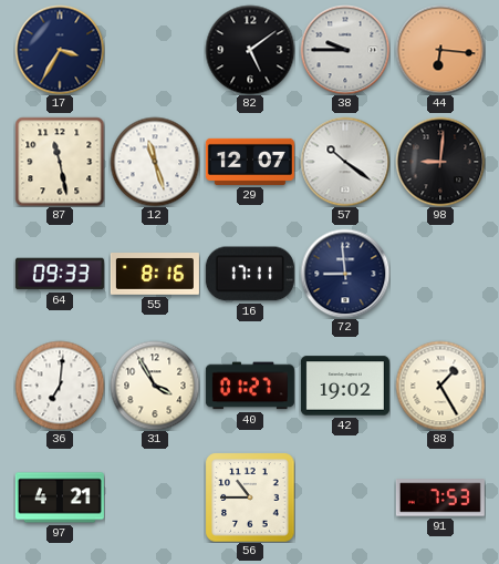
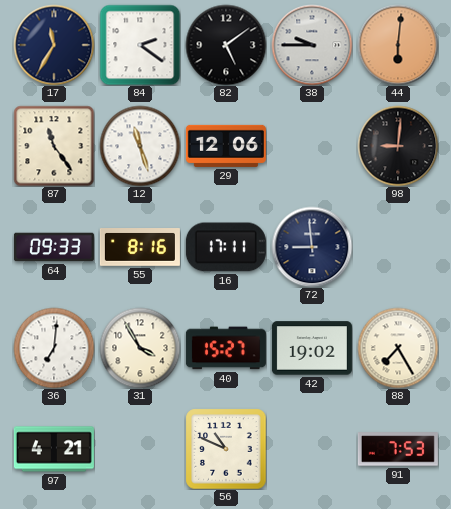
17: 3:35 -> 11:35 (54, 45)
84: none -> 2:21 (140, 45)
44: 6:16 -> 6:01 (398, 45)
87: 11:28 -> 11:24 (54, 146)
29: 12:07 -> 12:06 (226, 146)
57: 10:21 -> none (345, 162)
40: 01:27 -> 15:27 (226, 348)
88: 1:25 -> 7:25 (398, 348)
56: 10:45 -> 10:49 (226, 449)
